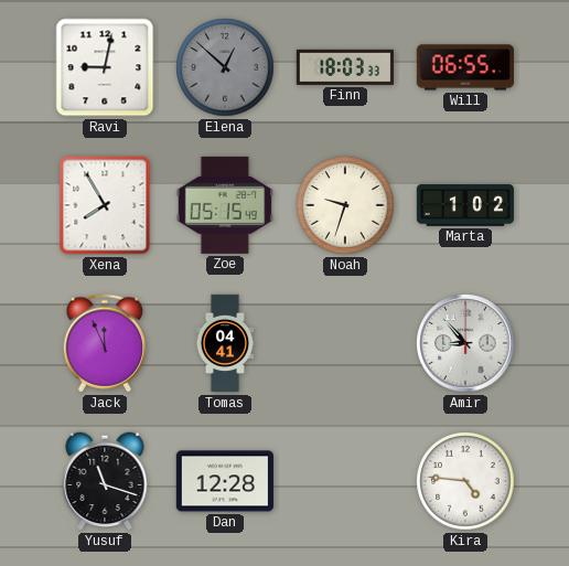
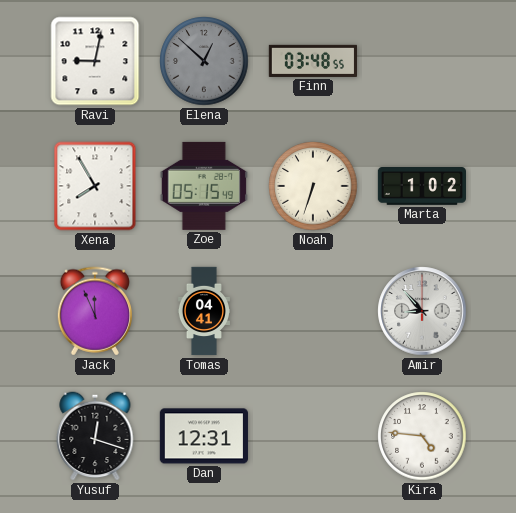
Finn: 18:03 -> 03:48 (312, 61)
Will: 06:55 -> none (464, 67)
Noah: 9:33 -> 6:33 (313, 186)
Yusuf: 11:18 -> 12:18 (95, 436)
Dan: 12:28 -> 12:31 (204, 436)
